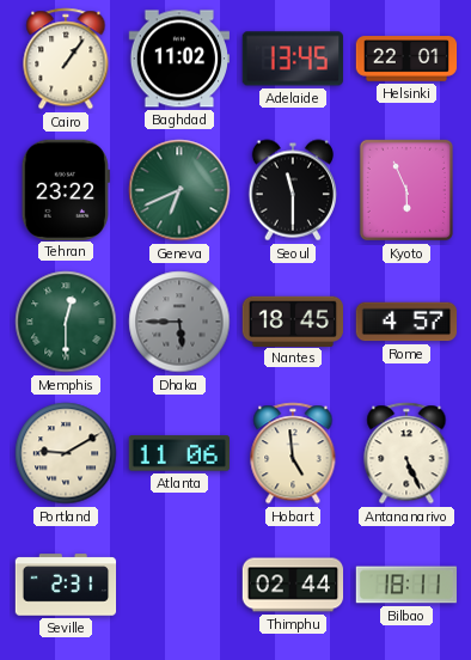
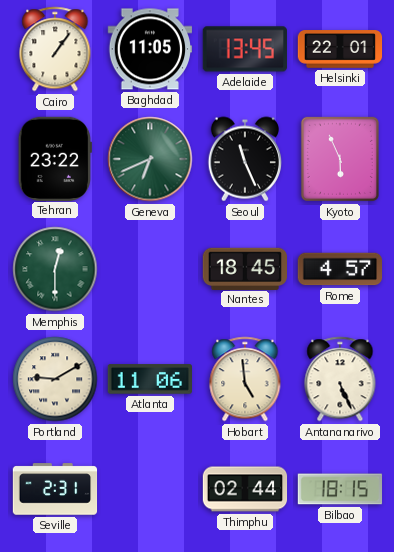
Baghdad: 11:02 -> 11:05 (149, 49)
Seoul: 11:30 -> 11:26 (244, 159)
Dhaka: 5:45 -> none (179, 322)
Bilbao: 18:11 -> 18:15 (340, 489)
